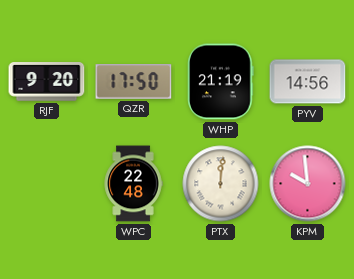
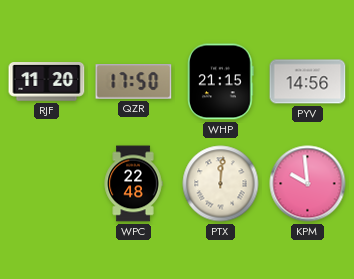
RJF: 9:20 -> 11:20 (47, 82)
WHP: 21:19 -> 21:15 (221, 82)
